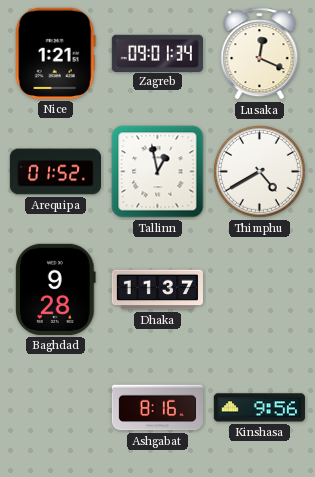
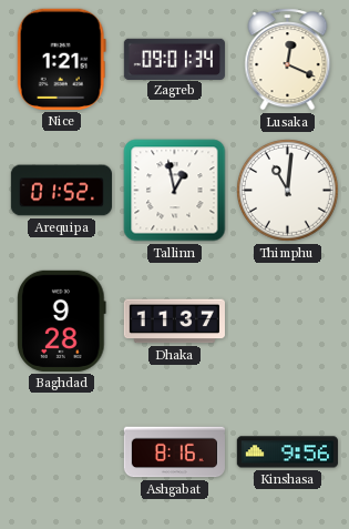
Thimphu: 4:40 -> 11:01 (288, 191)
